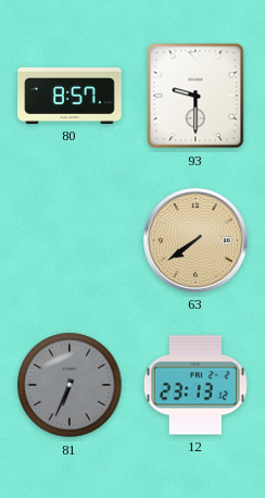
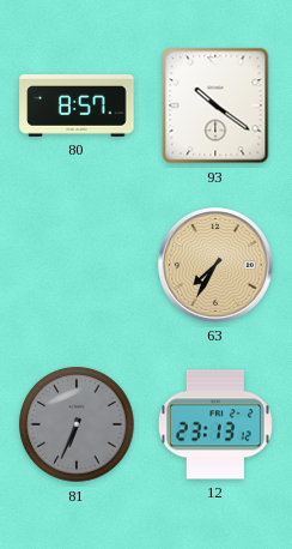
93: 9:30 -> 10:21 (215, 105)
63: 7:39 -> 7:35 (215, 265)
